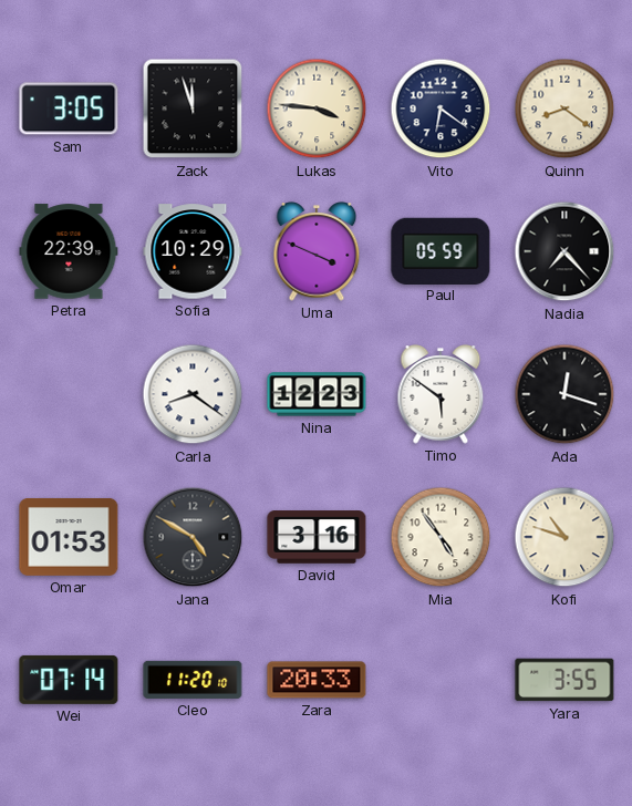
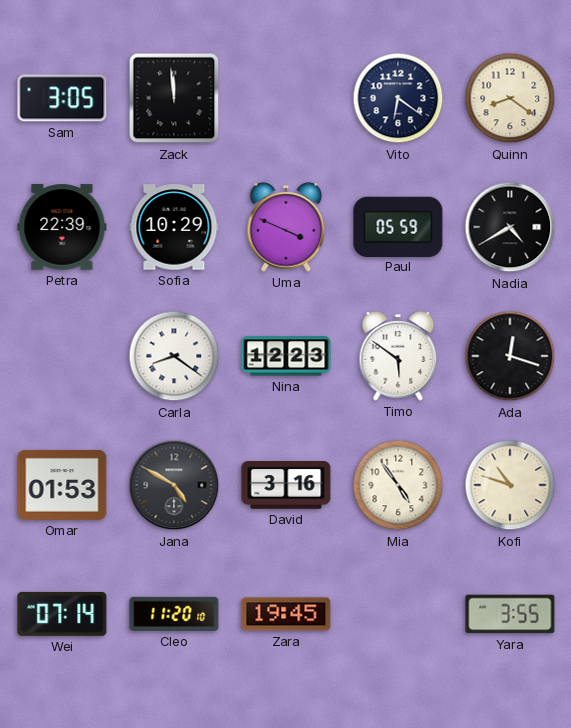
Zack: 11:57 -> 11:59 (174, 98)
Lukas: 3:46 -> none (317, 108)
Nadia: 7:23 -> 4:40 (510, 227)
Zara: 20:33 -> 19:45 (286, 614)
